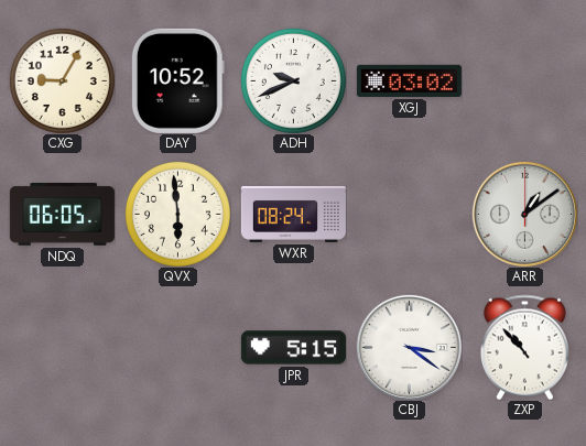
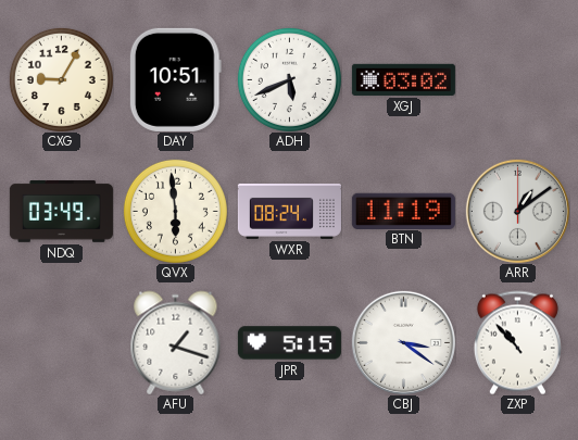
DAY: 10:52 -> 10:51 (175, 79)
ADH: 9:41 -> 5:41 (289, 79)
NDQ: 06:05 -> 03:49 (61, 212)
BTN: none -> 11:19 (403, 211)
AFU: none -> 1:18 (176, 342)
